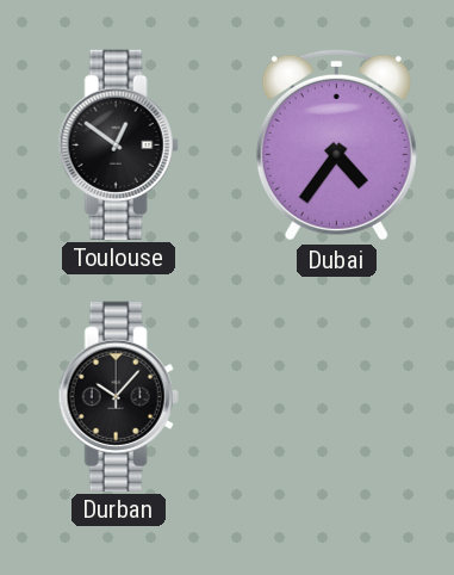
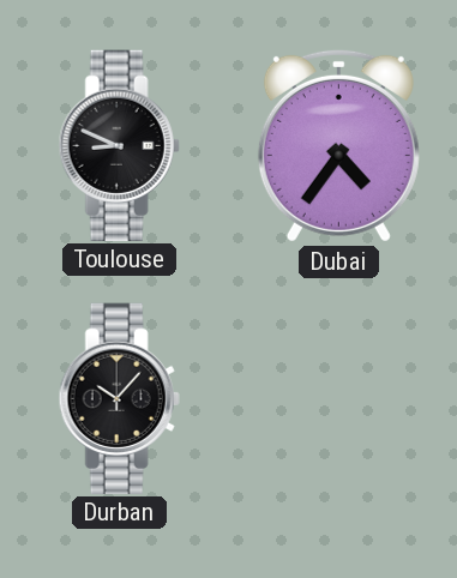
Toulouse: 12:51 -> 8:49 (119, 145)
